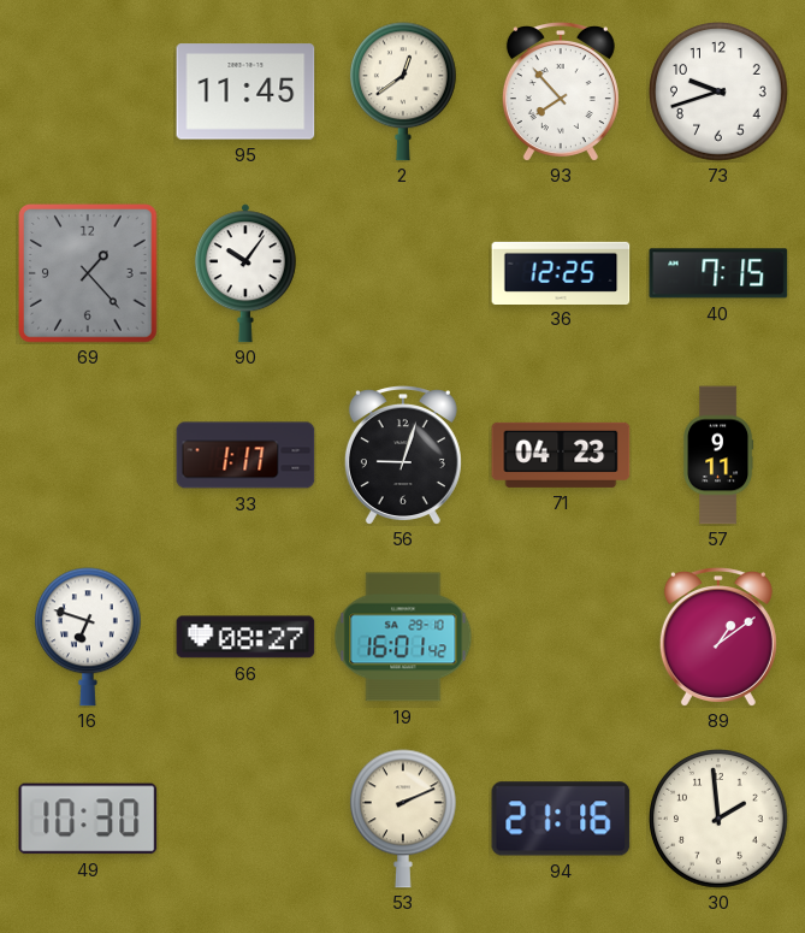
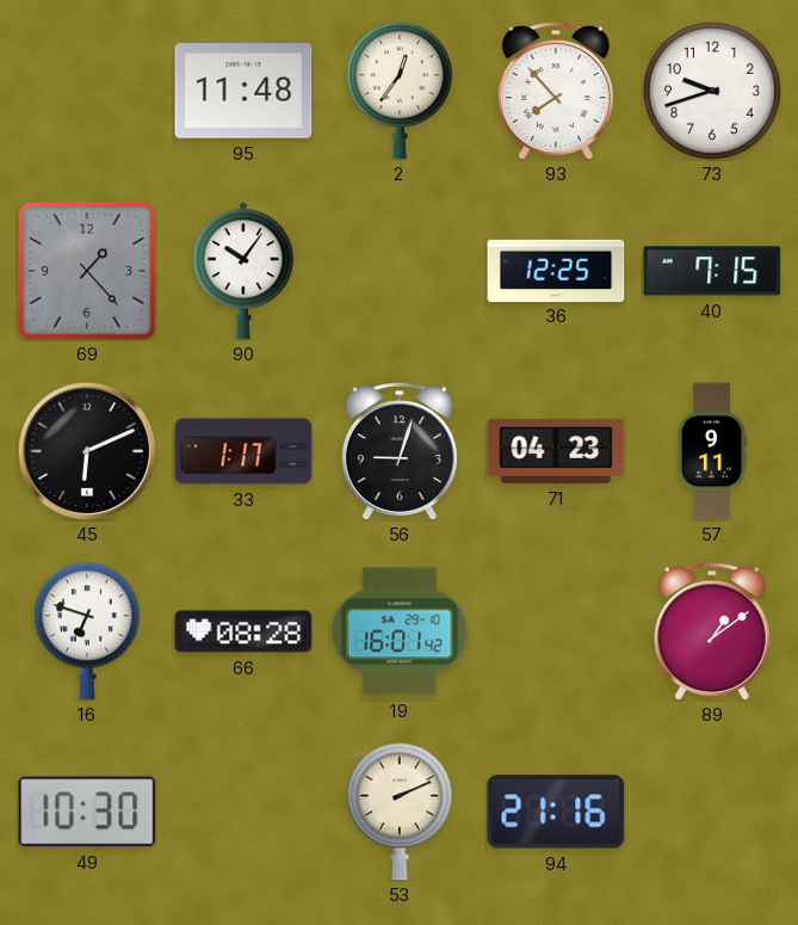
95: 11:45 -> 11:48 (243, 91)
2: 12:39 -> 12:36 (400, 91)
45: none -> 6:11 (87, 451)
66: 08:27 -> 08:28 (243, 631)
30: 1:59 -> none (720, 820)
